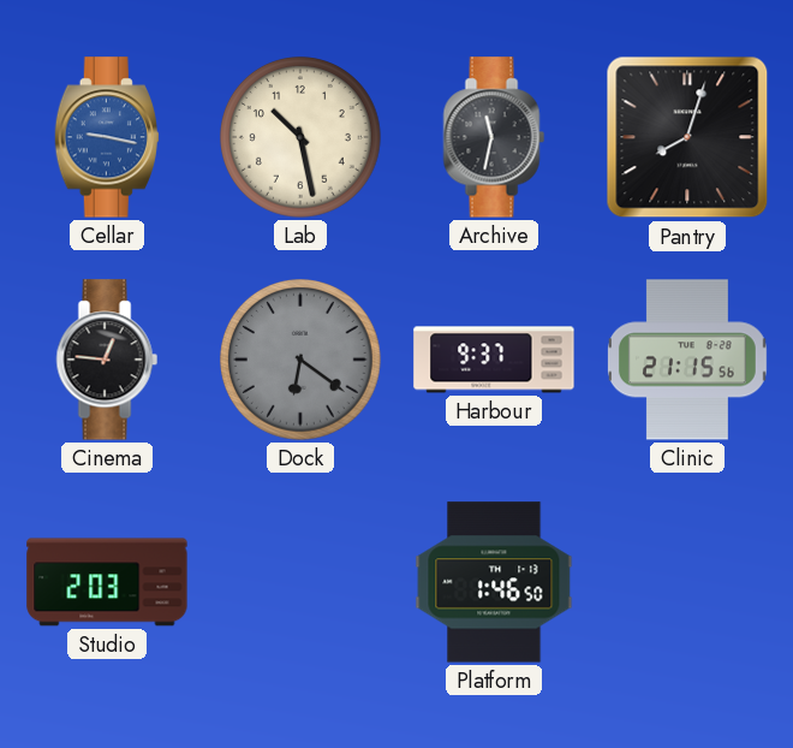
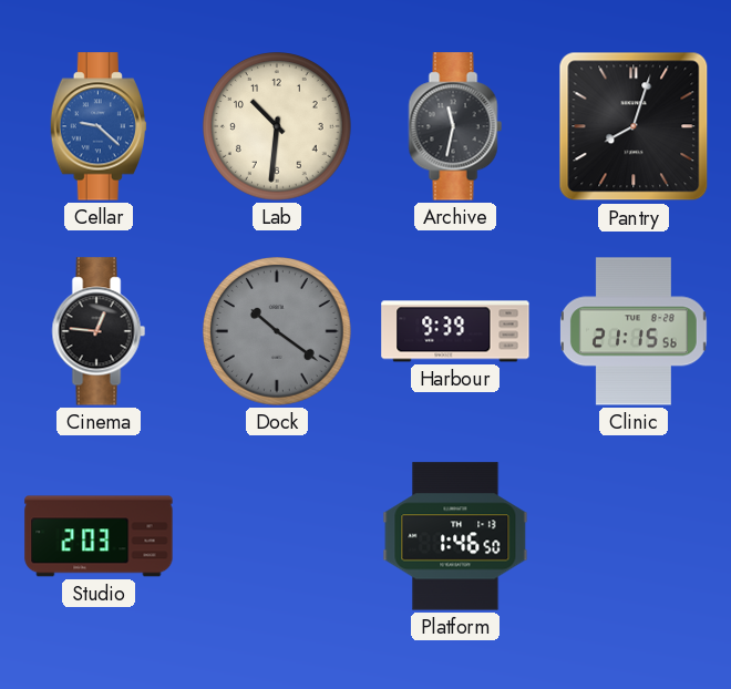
Cellar: 9:17 -> 9:22 (97, 126)
Lab: 10:28 -> 10:31 (278, 127)
Dock: 6:21 -> 10:21 (278, 332)
Harbour: 9:37 -> 9:39 (455, 331)
